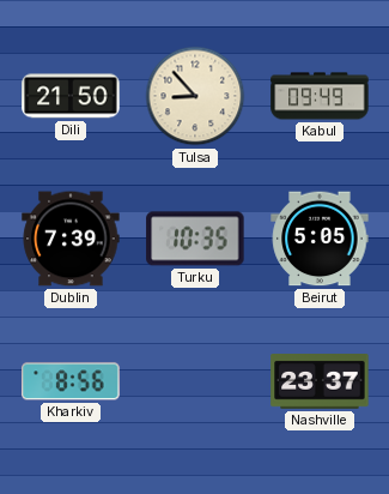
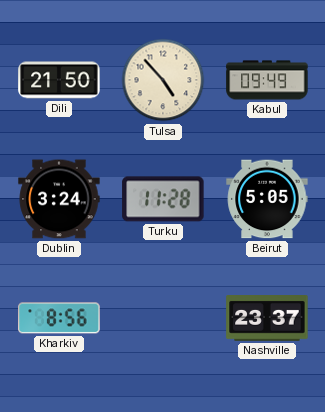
Tulsa: 8:53 -> 4:53 (163, 80)
Dublin: 7:39 -> 3:24 (59, 199)
Turku: 10:35 -> 11:28 (163, 199)
